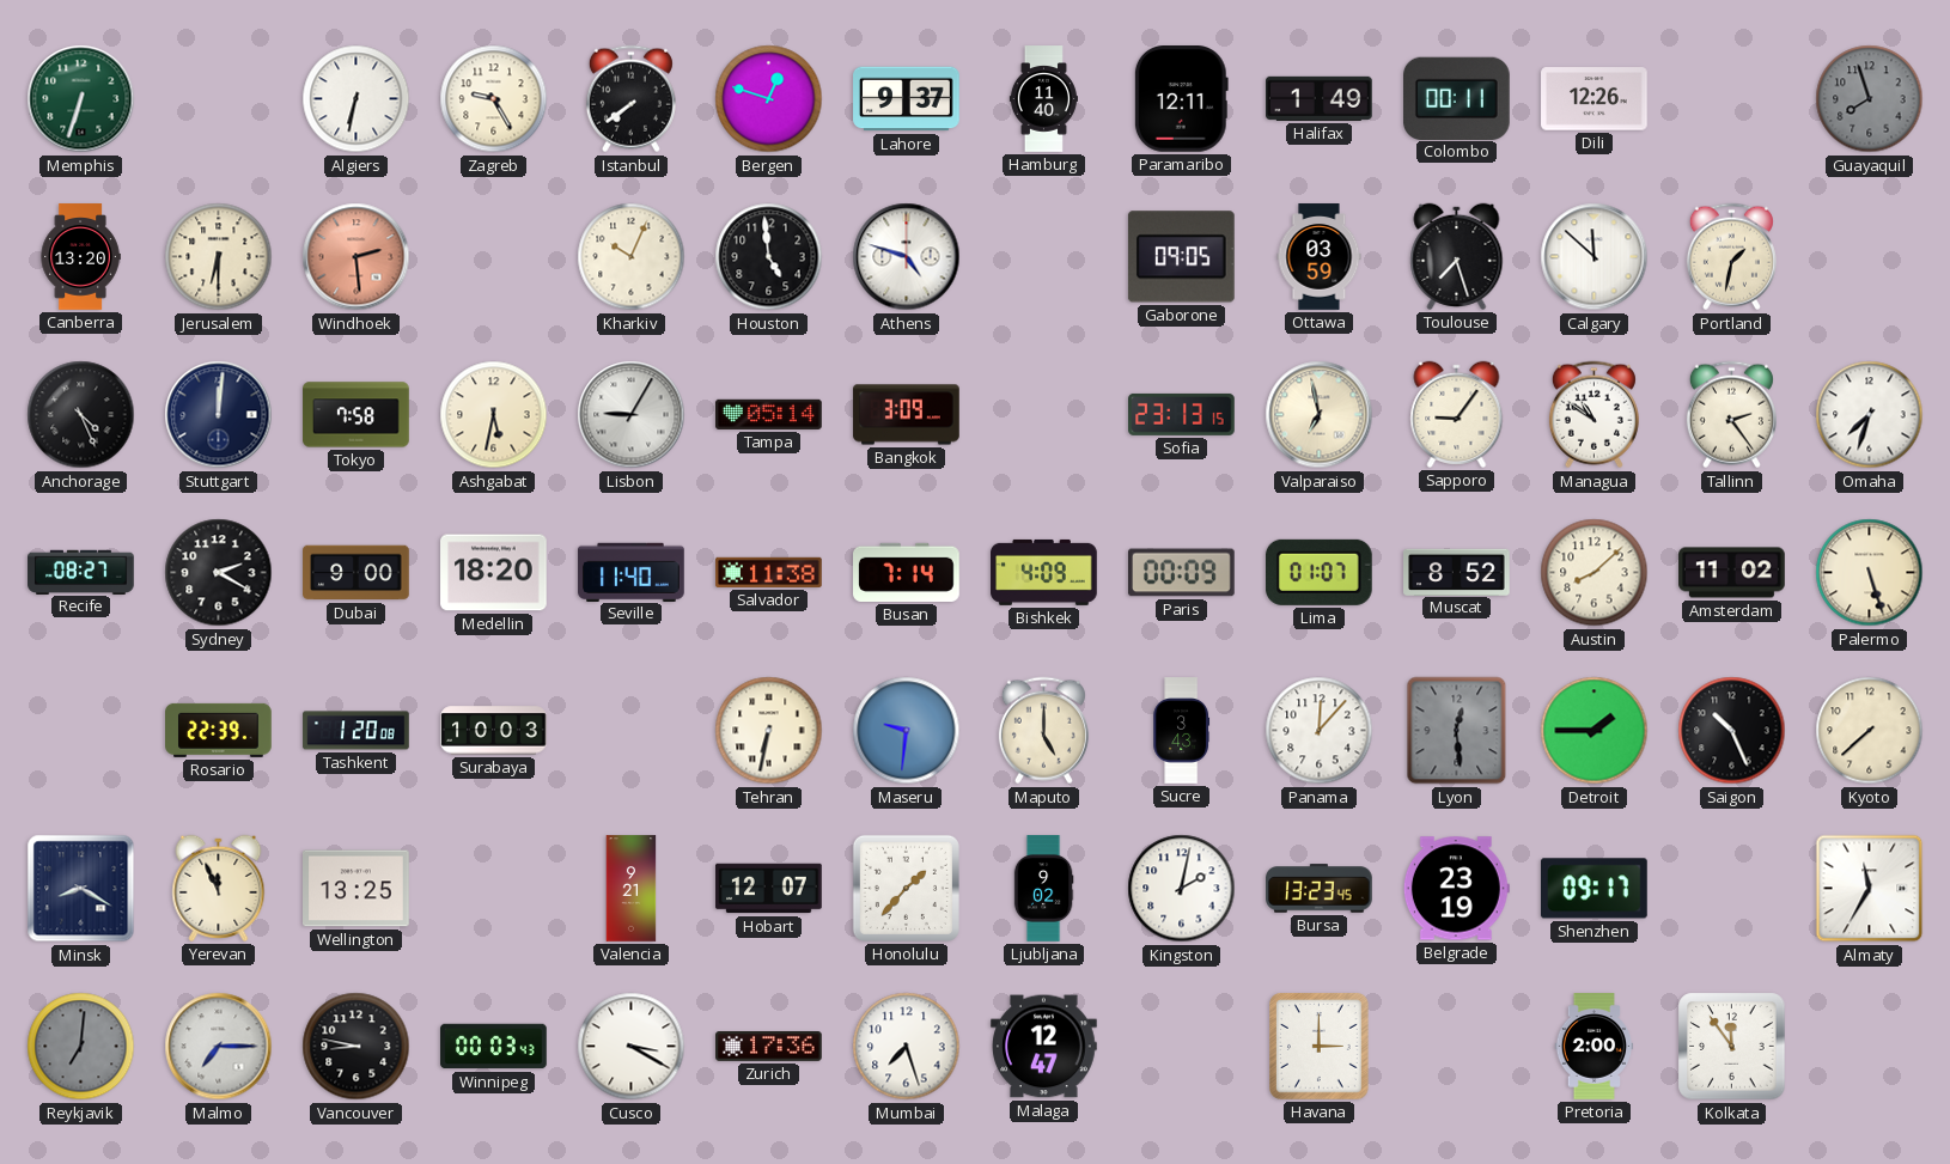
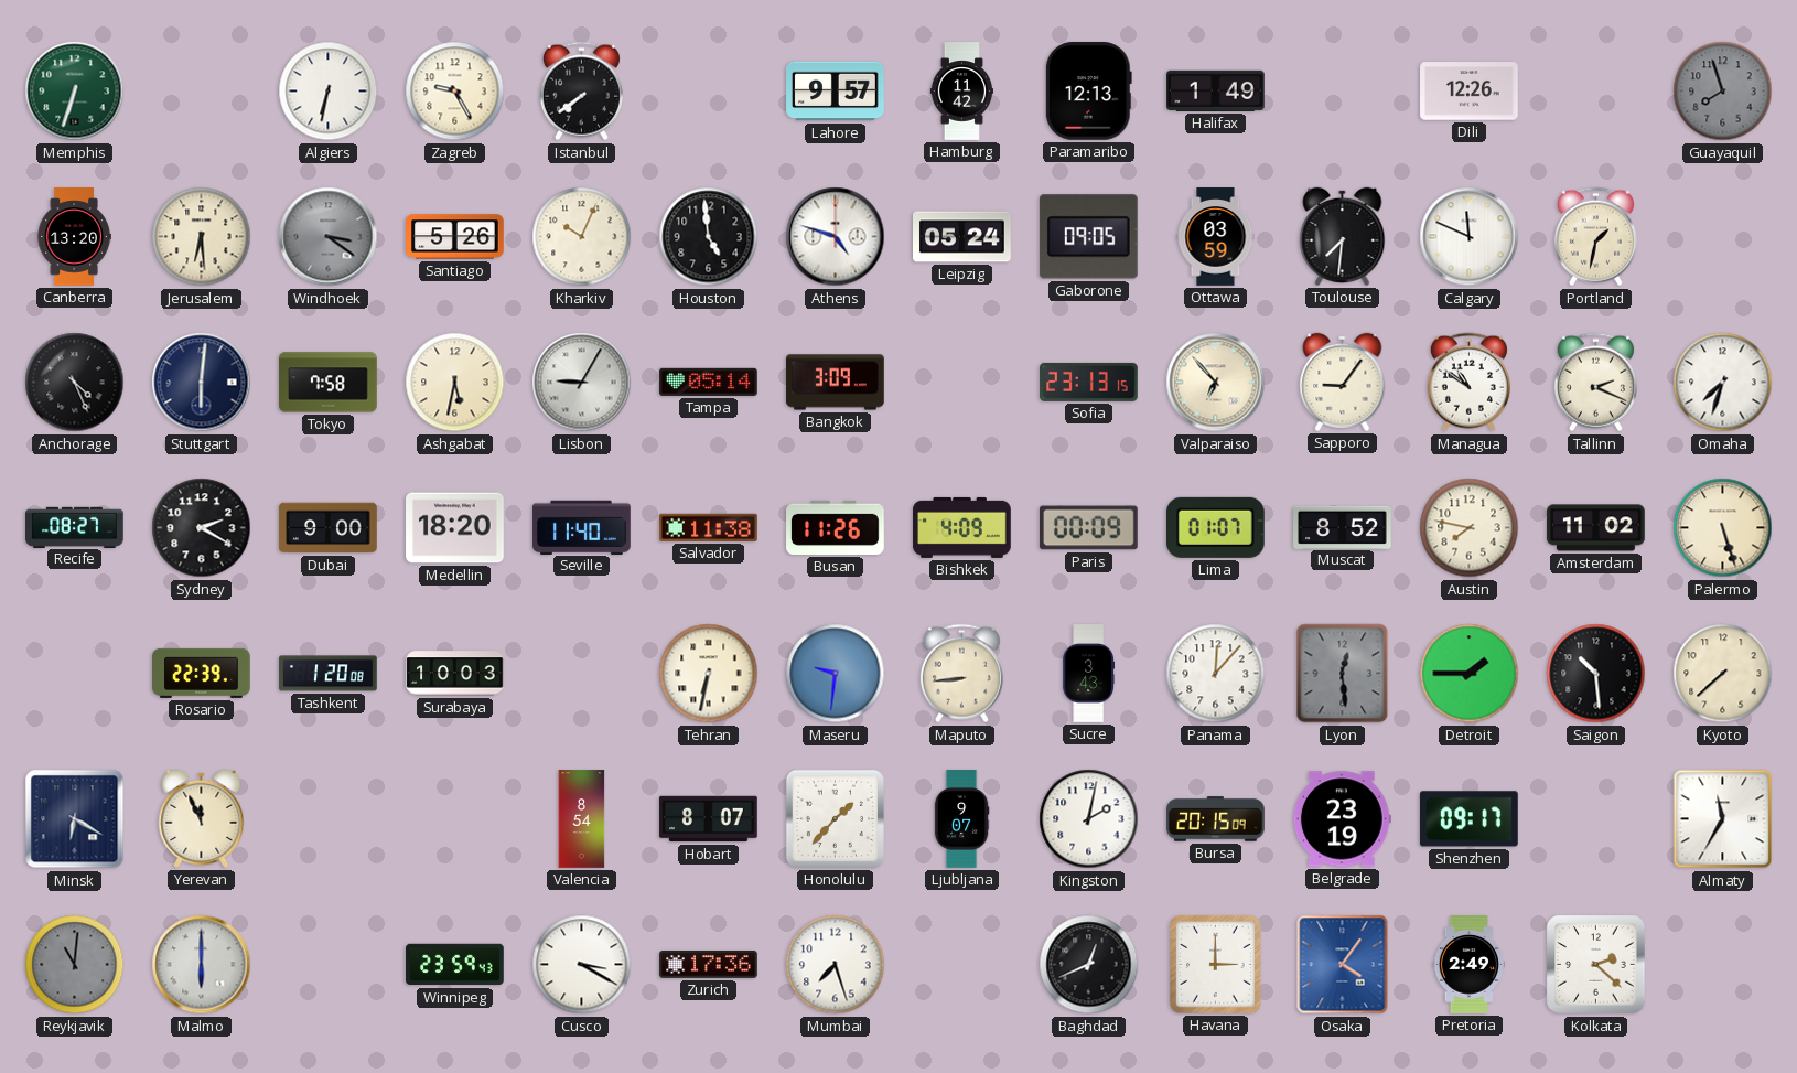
Bergen: 12:48 -> none (769, 99)
Lahore: 9:37 -> 9:57 (836, 92)
Hamburg: 11:40 -> 11:42 (961, 92)
Paramaribo: 12:11 -> 12:13 (1088, 92)
Colombo: 00:11 -> none (1457, 98)
Jerusalem: 6:30 -> 6:29 (202, 237)
Windhoek: 2:29 -> 3:21 (329, 237)
Windhoek dial: salmon -> grey (329, 237)
Santiago: none -> 5:26 (455, 237)
Leipzig: none -> 05:24 (962, 237)
Toulouse: 7:27 -> 7:31 (1343, 236)
Calgary: 11:52 -> 11:49 (1470, 237)
Stuttgart: 12:01 -> 6:01 (202, 383)
Valparaiso: 6:58 -> 6:53 (1216, 383)
Tallinn: 2:24 -> 2:19 (1595, 383)
Busan: 7:14 -> 11:26 (836, 527)
Austin: 8:08 -> 7:47 (1470, 528)
Maputo: 5:00 -> 8:44 (961, 674)
Saigon: 10:26 -> 10:29 (1596, 674)
Minsk: 8:20 -> 6:20 (75, 819)
Wellington: 13:25 -> none (357, 889)
Valencia: 9:21 -> 8:54 (582, 819)
Hobart: 12:07 -> 8:07 (709, 819)
Ljubljana: 9:02 -> 9:07 (961, 819)
Bursa: 13:23 -> 20:15 (1216, 819)
Reykjavik: 7:01 -> 11:01 (75, 965)
Malmo: 7:15 -> 6:00 (202, 965)
Vancouver: 8:47 -> none (357, 1047)
Winnipeg: 00:03 -> 23:59 (455, 965)
Malaga: 12:47 -> none (1044, 1047)
Baghdad: none -> 12:41 (1089, 965)
Osaka: none -> 4:06 (1343, 965)
Pretoria: 2:00 -> 2:49 (1468, 965)
Kolkata: 11:54 -> 2:22 (1596, 965)
